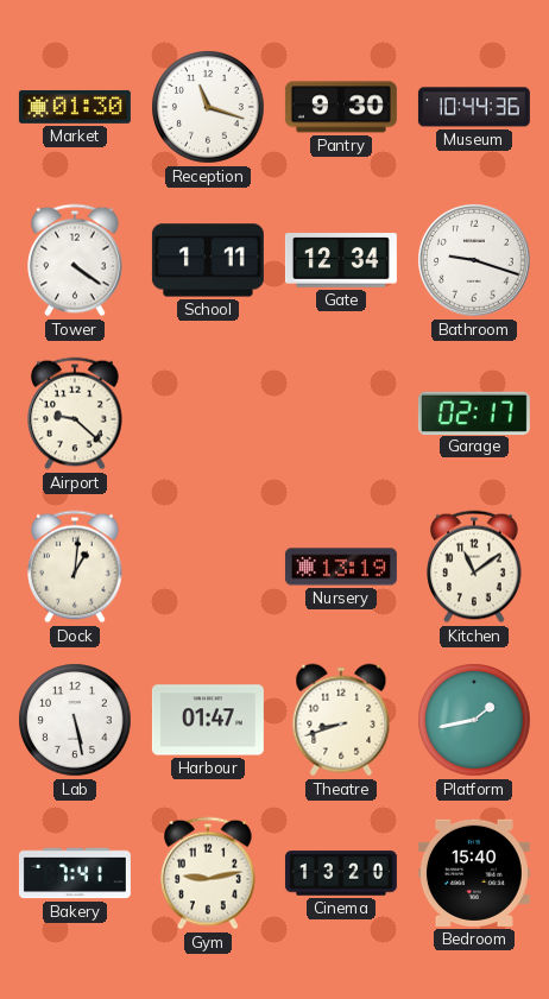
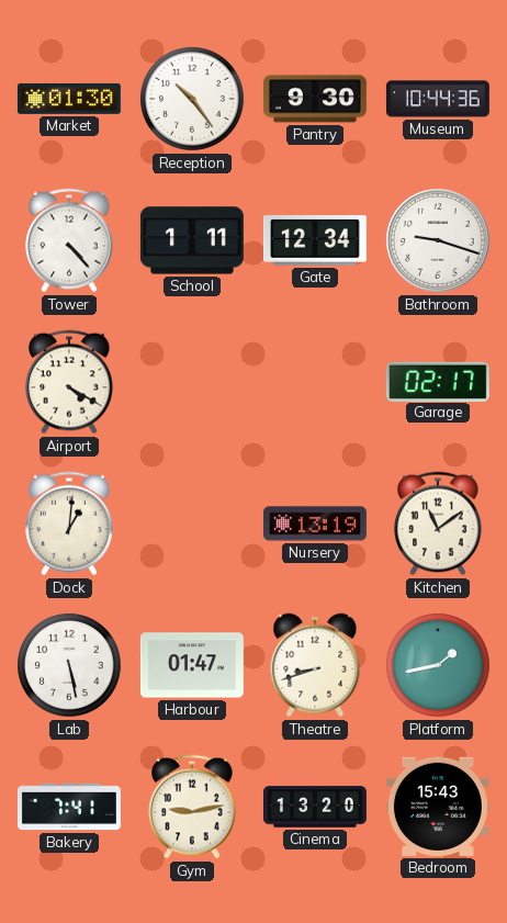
Reception: 11:18 -> 10:24 (192, 99)
Tower: 4:21 -> 4:23 (69, 240)
Airport: 9:22 -> 4:20 (69, 382)
Bedroom: 15:40 -> 15:43 (438, 807)
